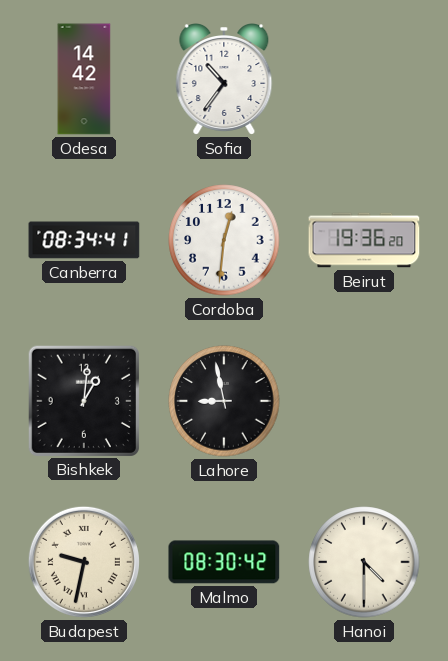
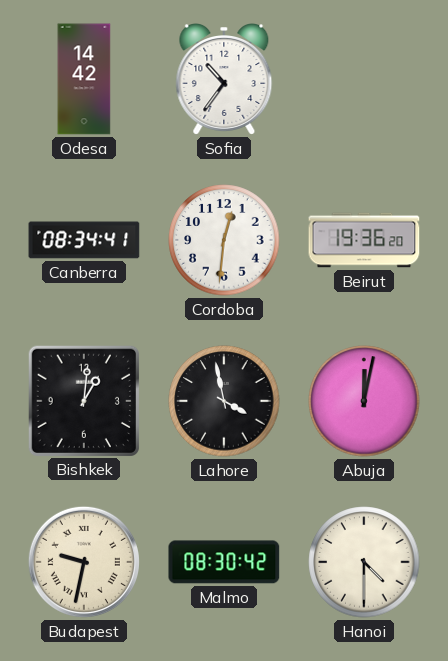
Lahore: 8:58 -> 3:58 (224, 401)
Abuja: none -> 12:02 (364, 401)
